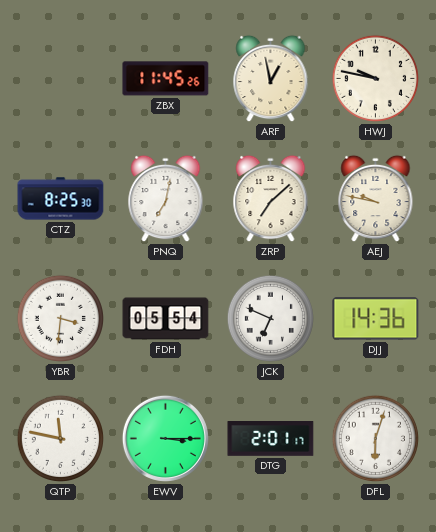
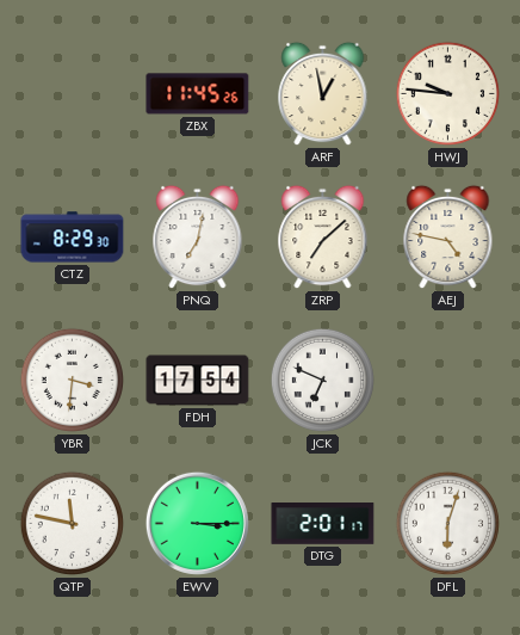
HWJ: 9:47 -> 9:46 (447, 93)
CTZ: 8:25 -> 8:29 (73, 238)
AEJ: 9:47 -> 4:47 (448, 238)
FDH: 05:54 -> 17:54 (198, 381)
DJJ: 14:36 -> none (376, 319)
